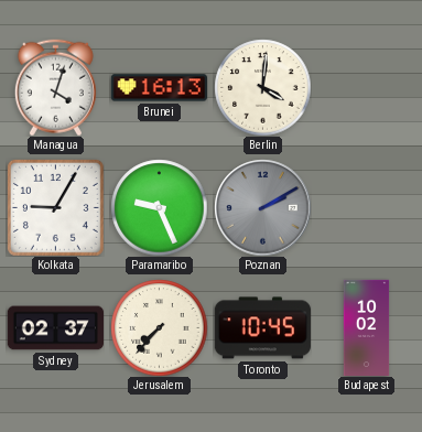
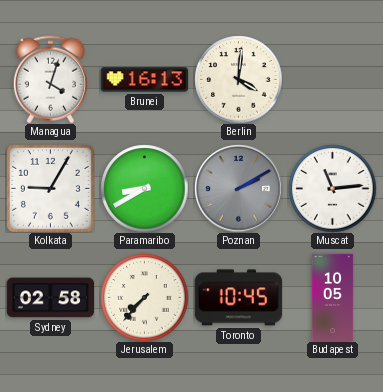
Paramaribo: 9:26 -> 8:40 (144, 188)
Muscat: none -> 11:14 (332, 188)
Sydney: 02:37 -> 02:58 (50, 298)
Budapest: 10:02 -> 10:05 (333, 297)
